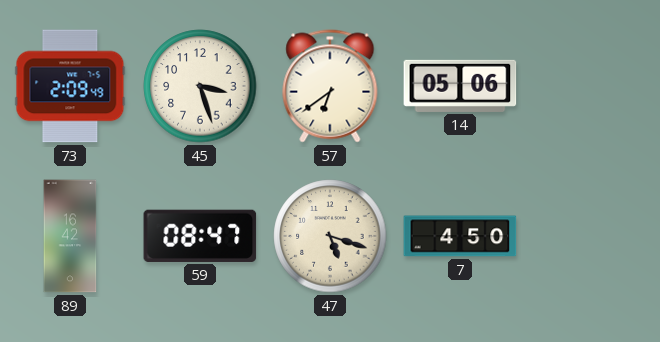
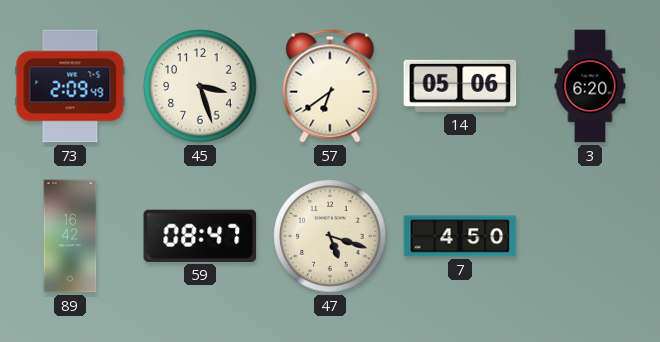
3: none -> 6:20 (590, 86)
